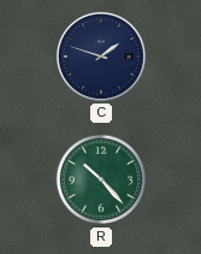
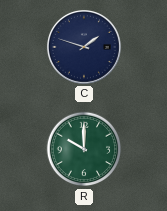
R: 10:23 -> 10:00 (84, 149)
